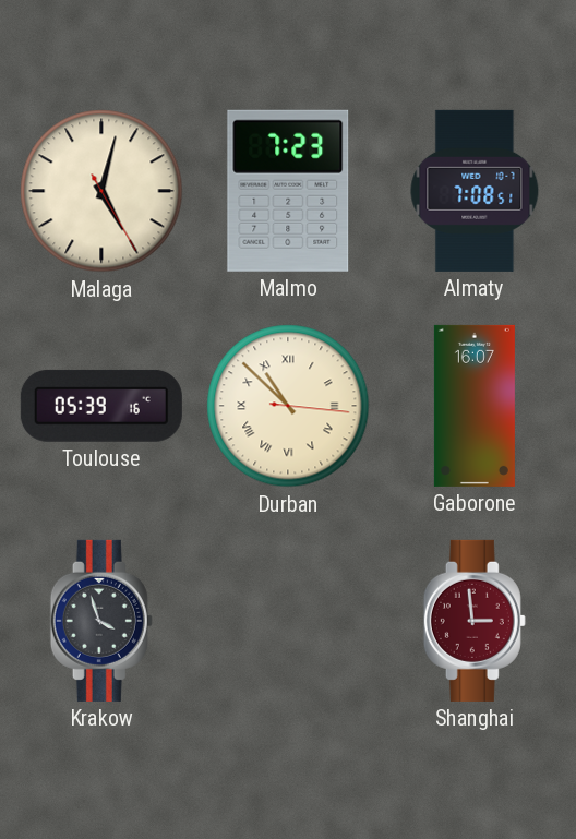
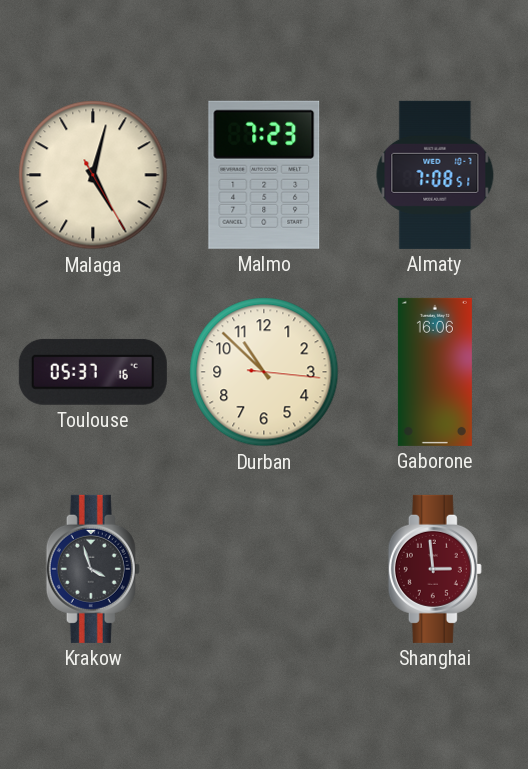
Toulouse: 05:39 -> 05:37 (93, 372)
Durban numerals: Roman -> Arabic (264, 372)
Gaborone: 16:07 -> 16:06 (435, 372)
